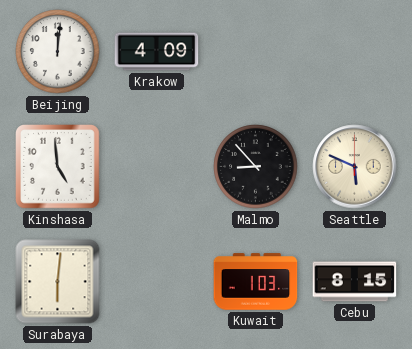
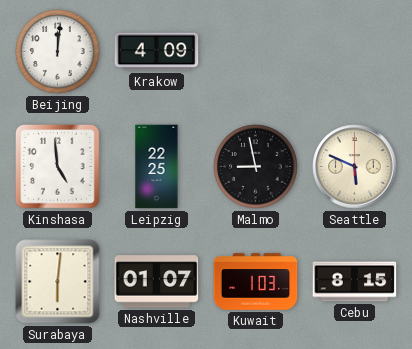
Leipzig: none -> 22:25 (157, 167)
Malmo: 8:53 -> 8:58 (256, 167)
Nashville: none -> 01:07 (157, 282)
